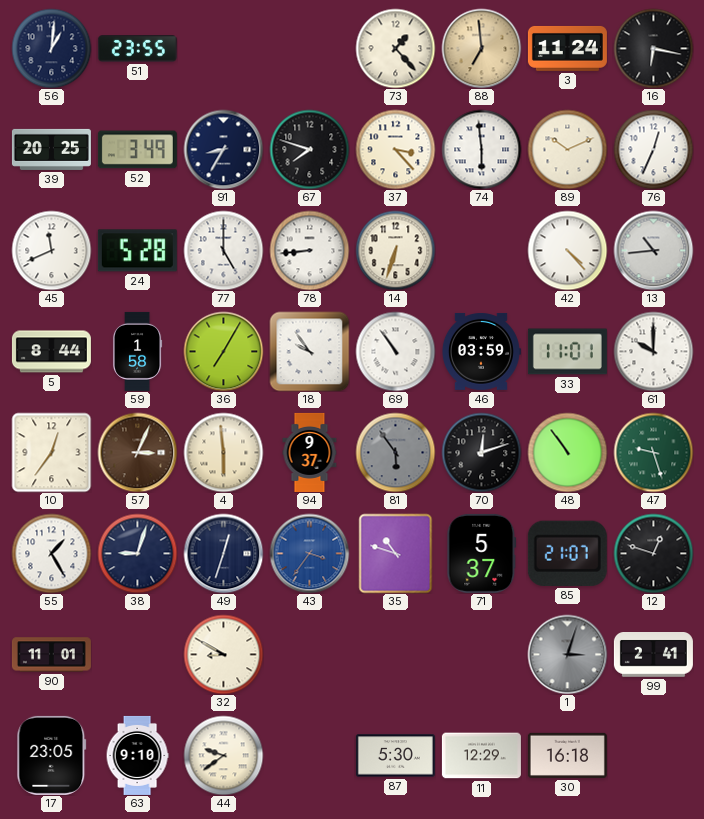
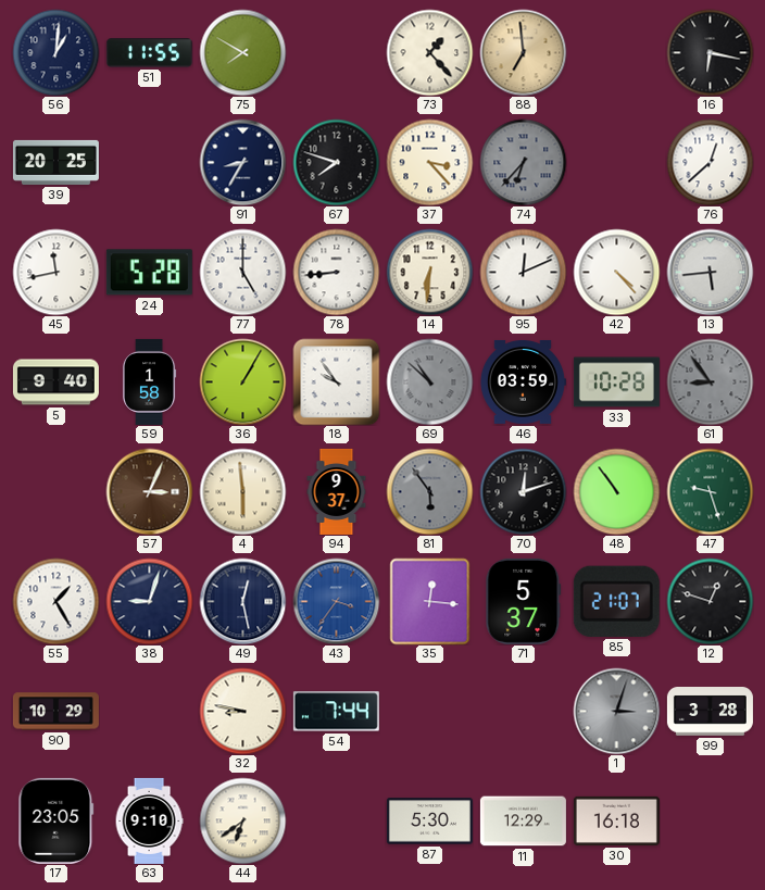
51: 23:55 -> 11:55 (149, 53)
75: none -> 7:50 (242, 52)
3: 11:24 -> none (567, 48)
52: 3:49 -> none (137, 150)
74: 5:59 -> 6:37 (523, 162)
74 dial: white -> grey (523, 162)
89: 10:11 -> none (567, 149)
76: 12:34 -> 12:38 (710, 162)
45: 11:41 -> 11:43 (55, 272)
14: 6:33 -> 6:31 (429, 272)
95: none -> 12:11 (523, 272)
13: 10:44 -> 5:44 (710, 272)
5: 8:44 -> 9:40 (55, 383)
36: 7:05 -> 1:05 (242, 381)
69: 10:54 -> 10:52 (429, 381)
69 dial: white -> grey (429, 381)
33: 11:01 -> 10:28 (616, 383)
61: 10:00 -> 8:54 (710, 381)
61 dial: white -> grey (710, 381)
10: 12:36 -> none (51, 452)
49: 12:33 -> 12:28 (242, 601)
35: 10:48 -> 12:16 (430, 601)
90: 11:01 -> 10:29 (55, 712)
32: 8:50 -> 8:47 (242, 711)
54: none -> 7:44 (336, 712)
99: 2:41 -> 3:28 (710, 712)
44: 9:39 -> 6:39 (242, 820)
